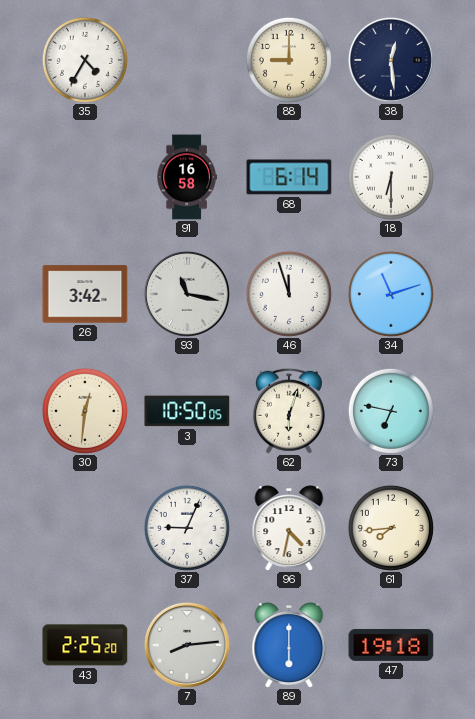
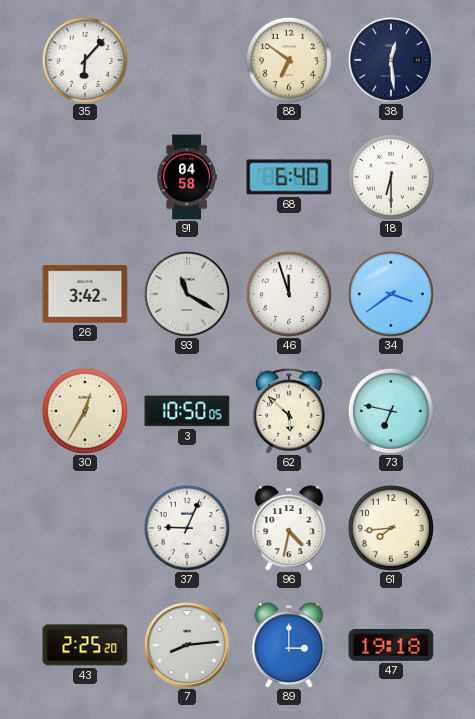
35: 4:35 -> 6:07 (85, 60)
88: 9:00 -> 6:51 (289, 60)
91: 16:58 -> 04:58 (187, 177)
68: 6:14 -> 6:40 (289, 177)
93: 11:17 -> 11:20 (187, 294)
34: 11:12 -> 3:39 (391, 294)
30: 12:31 -> 12:35 (85, 411)
62: 6:03 -> 5:52 (289, 411)
89: 6:00 -> 3:00 (289, 645)
